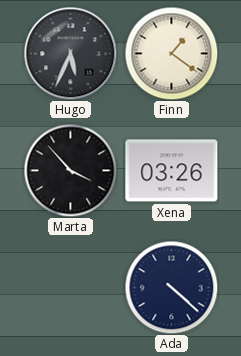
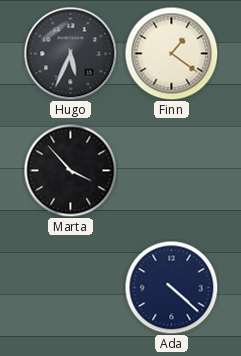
Xena: 03:26 -> none (172, 171)
